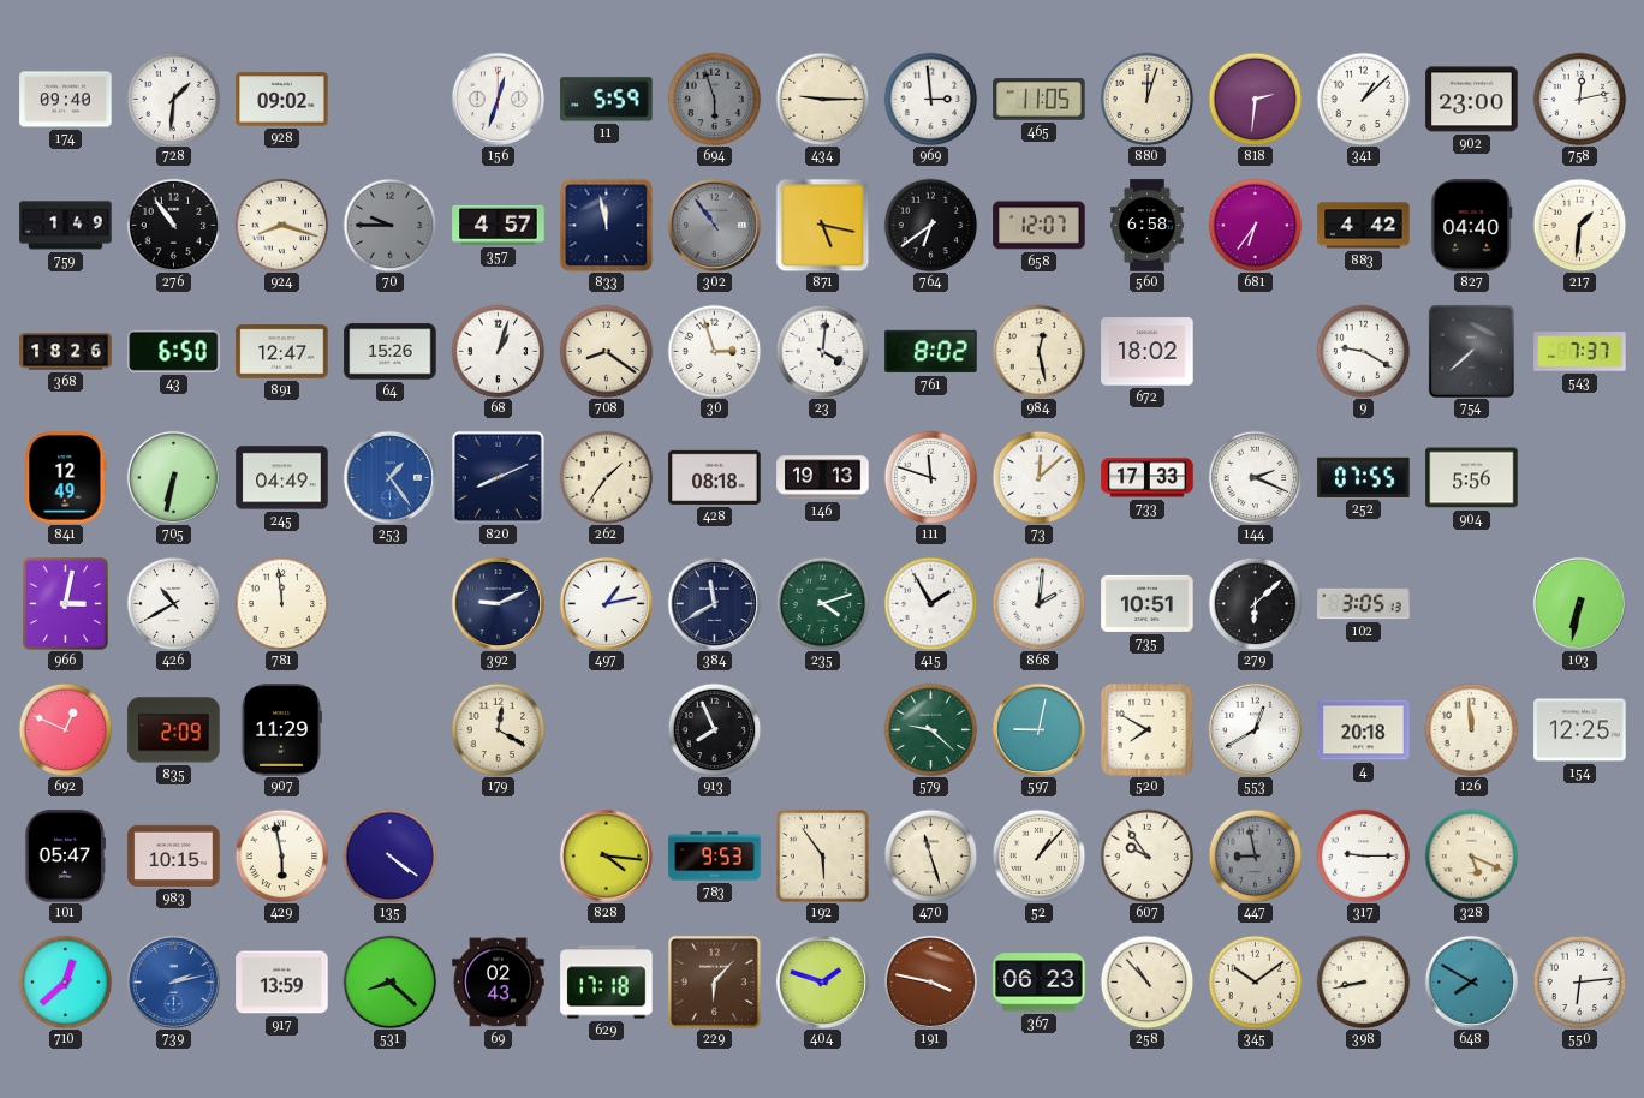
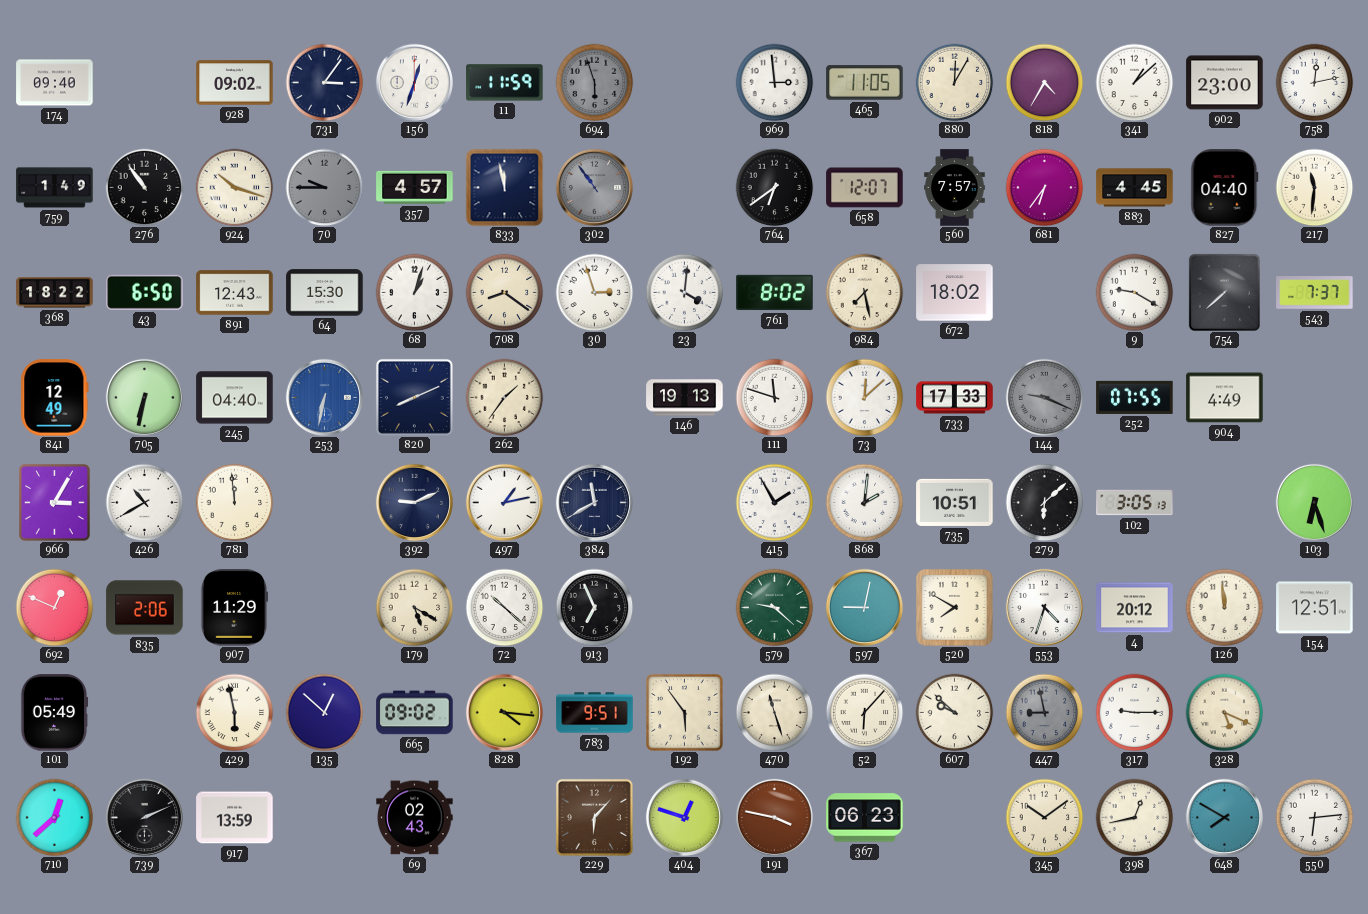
728: 1:31 -> none (173, 99)
731: none -> 3:06 (324, 82)
11: 5:59 -> 11:59 (505, 83)
434: 9:15 -> none (822, 99)
880: 12:03 -> 12:05 (954, 82)
818: 2:31 -> 4:35 (1044, 82)
924: 8:18 -> 10:18 (234, 187)
871: 5:17 -> none (822, 225)
560: 6:58 -> 7:57 (955, 188)
883: 4:42 -> 4:45 (1135, 188)
217: 1:31 -> 11:31 (1314, 187)
368: 18:26 -> 18:22 (55, 293)
891: 12:47 -> 12:43 (235, 293)
64: 15:26 -> 15:30 (325, 293)
984: 12:28 -> 7:28 (864, 292)
245: 04:49 -> 04:40 (235, 398)
253: 1:24 -> 6:32 (324, 397)
428: 08:18 -> none (715, 477)
144: 2:19 -> 9:19 (1044, 397)
144 dial: white -> grey (1044, 397)
904: 5:56 -> 4:49 (1225, 398)
966: 3:02 -> 3:05 (55, 503)
235: 4:12 -> none (822, 603)
103: 6:32 -> 6:27 (1314, 502)
835: 2:09 -> 2:06 (145, 608)
179: 12:20 -> 5:20 (414, 607)
72: none -> 10:22 (504, 607)
913: 7:56 -> 6:56 (594, 607)
553: 12:40 -> 4:33 (1044, 607)
4: 20:18 -> 20:12 (1135, 608)
154: 12:25 -> 12:51 (1315, 608)
101: 05:47 -> 05:49 (54, 713)
983: 10:15 -> none (174, 855)
135: 4:21 -> 12:52 (324, 712)
665: none -> 09:02 (415, 713)
783: 9:53 -> 9:51 (595, 713)
52: 1:07 -> 6:07 (864, 712)
607: 9:54 -> 9:52 (954, 712)
739: 2:13 -> 2:11 (144, 817)
739 dial: blue -> black (144, 817)
531: 8:22 -> none (389, 981)
629: 17:18 -> none (607, 983)
404: 1:48 -> 12:48 (684, 817)
258: 10:53 -> none (1146, 981)
398: 8:43 -> 12:43 (1134, 817)
